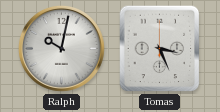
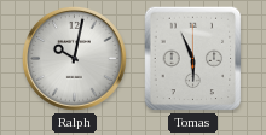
Tomas: 3:26 -> 5:56 (193, 59)
